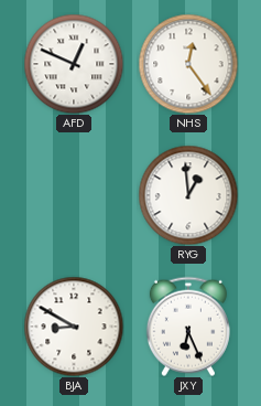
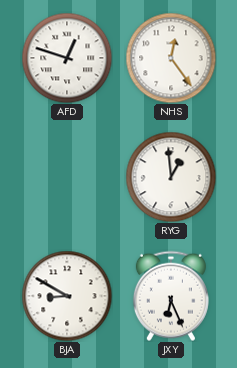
AFD: 12:49 -> 12:48 (67, 58)
